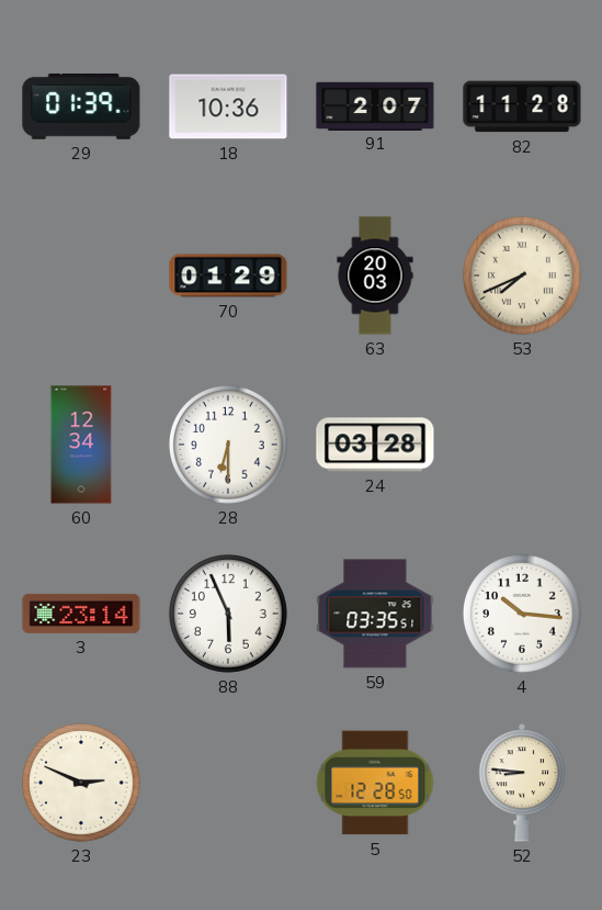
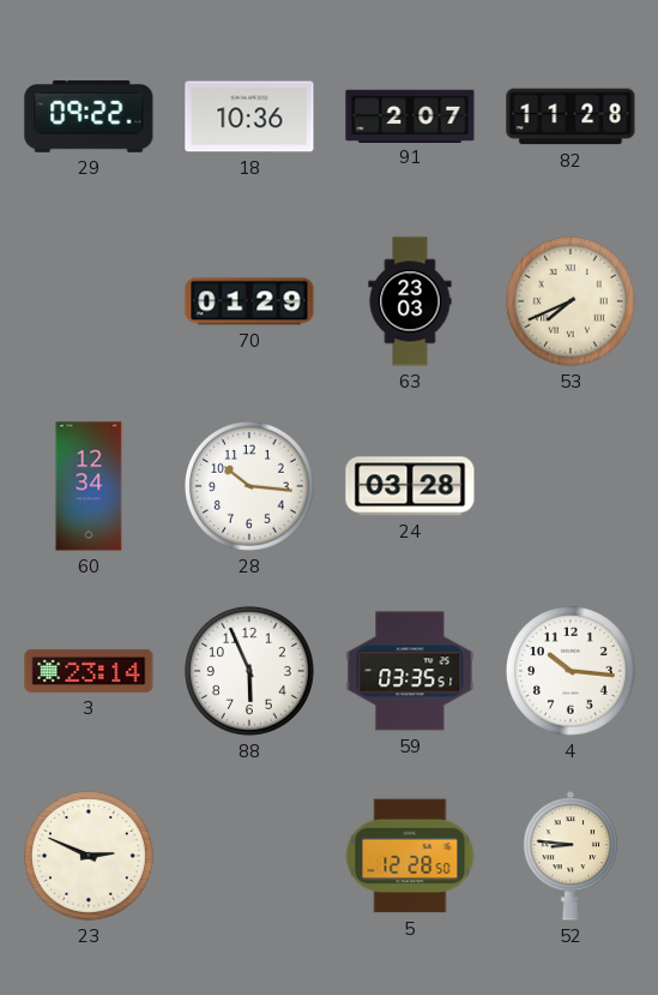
29: 01:39 -> 09:22 (89, 116)
63: 20:03 -> 23:03 (410, 301)
28: 6:30 -> 10:16 (249, 486)
